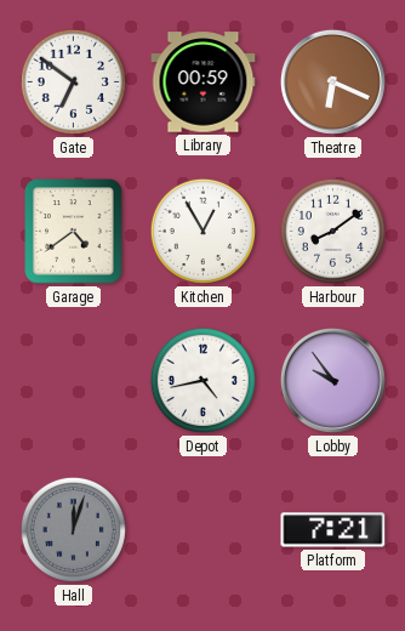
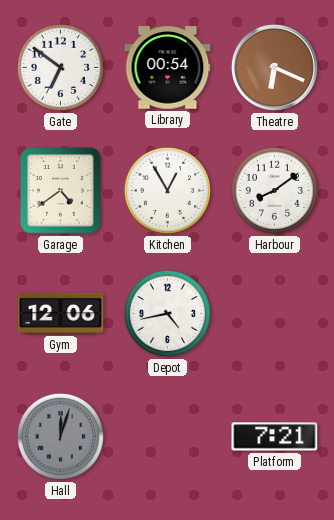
Library: 00:59 -> 00:54 (168, 68)
Gym: none -> 12:06 (61, 313)
Lobby: 9:54 -> none (332, 380)
